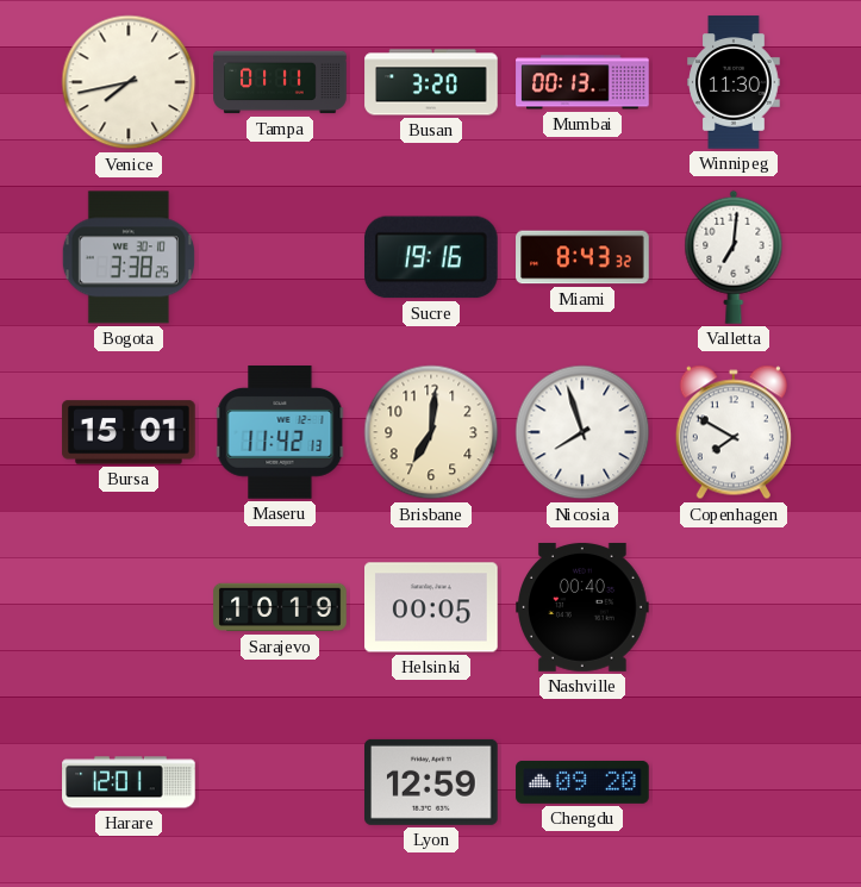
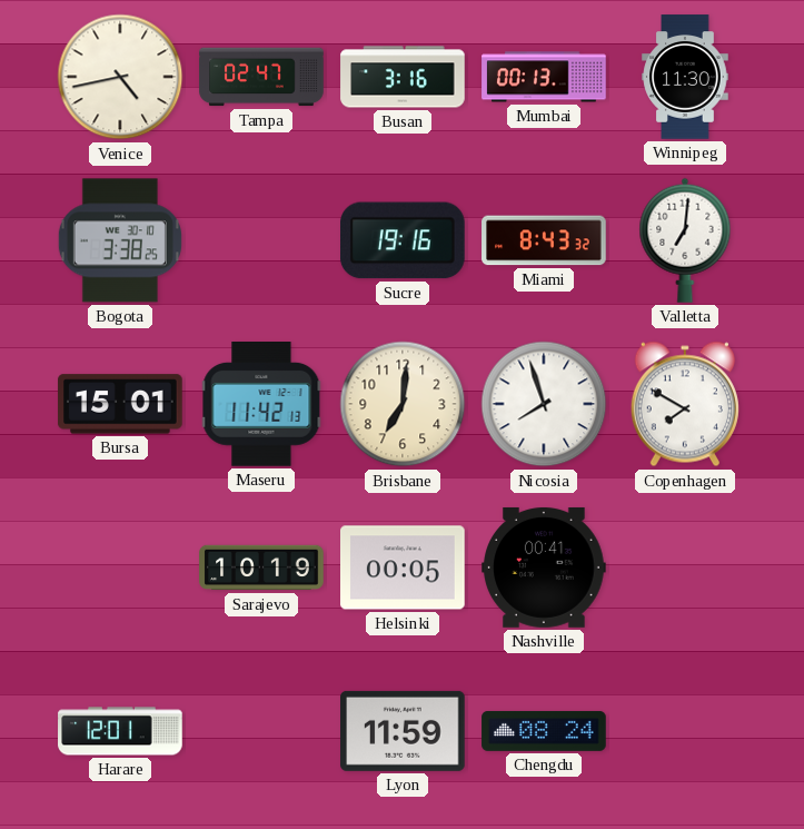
Venice: 7:43 -> 4:43 (120, 77)
Tampa: 01:11 -> 02:47 (261, 77)
Busan: 3:20 -> 3:16 (403, 77)
Nashville: 00:40 -> 00:41 (544, 568)
Lyon: 12:59 -> 11:59 (404, 731)
Chengdu: 09:20 -> 08:24 (544, 731)
